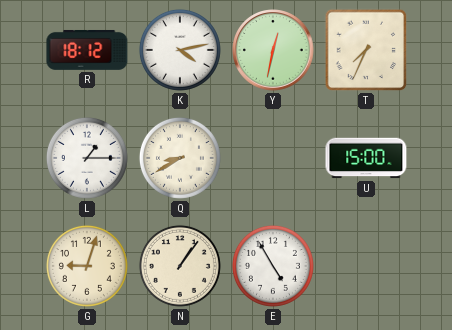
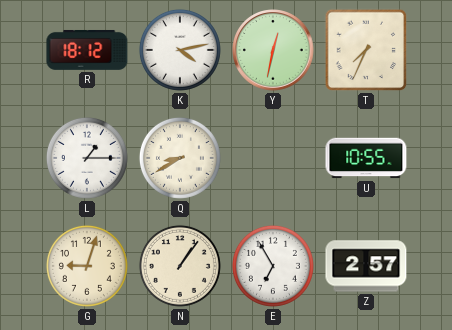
U: 15:00 -> 10:55 (366, 158)
E: 4:55 -> 6:55 (273, 266)
Z: none -> 2:57 (366, 266)
